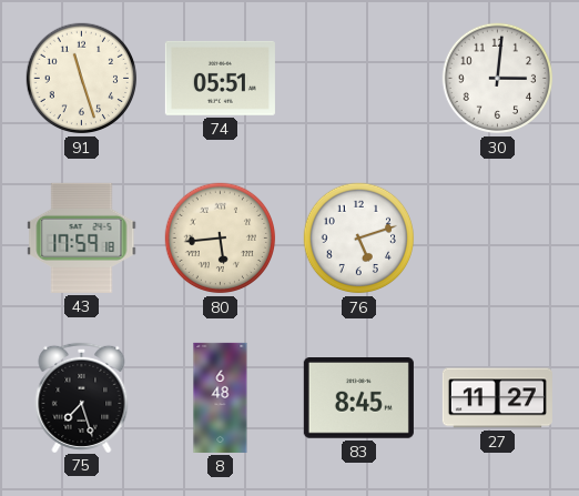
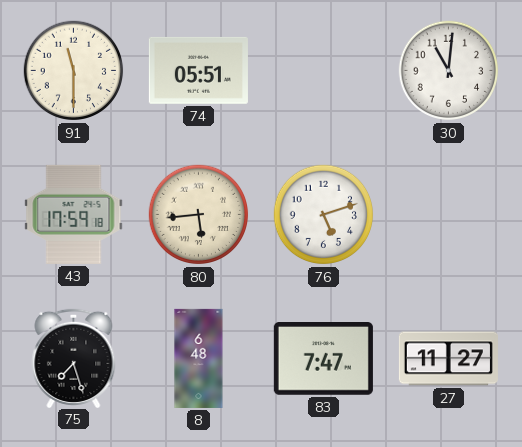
91: 11:27 -> 11:30 (74, 71)
30: 3:01 -> 11:01 (449, 71)
83: 8:45 -> 7:47 (323, 359)
